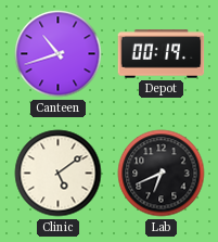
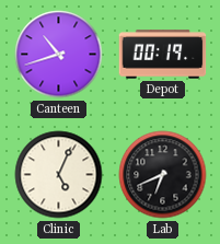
Clinic: 5:09 -> 5:04 (59, 175)
